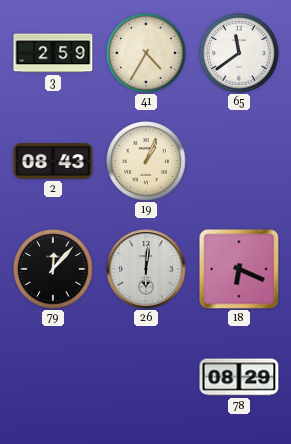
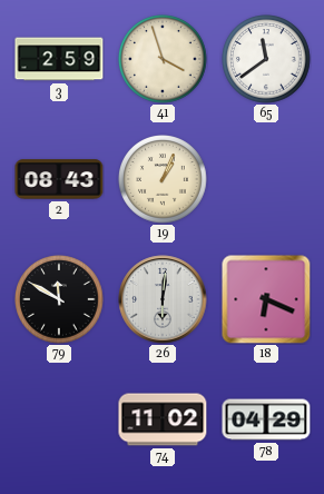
41: 4:35 -> 3:57 (163, 59)
79: 12:07 -> 11:50 (59, 299)
74: none -> 11:02 (163, 419)
78: 08:29 -> 04:29 (266, 419)
